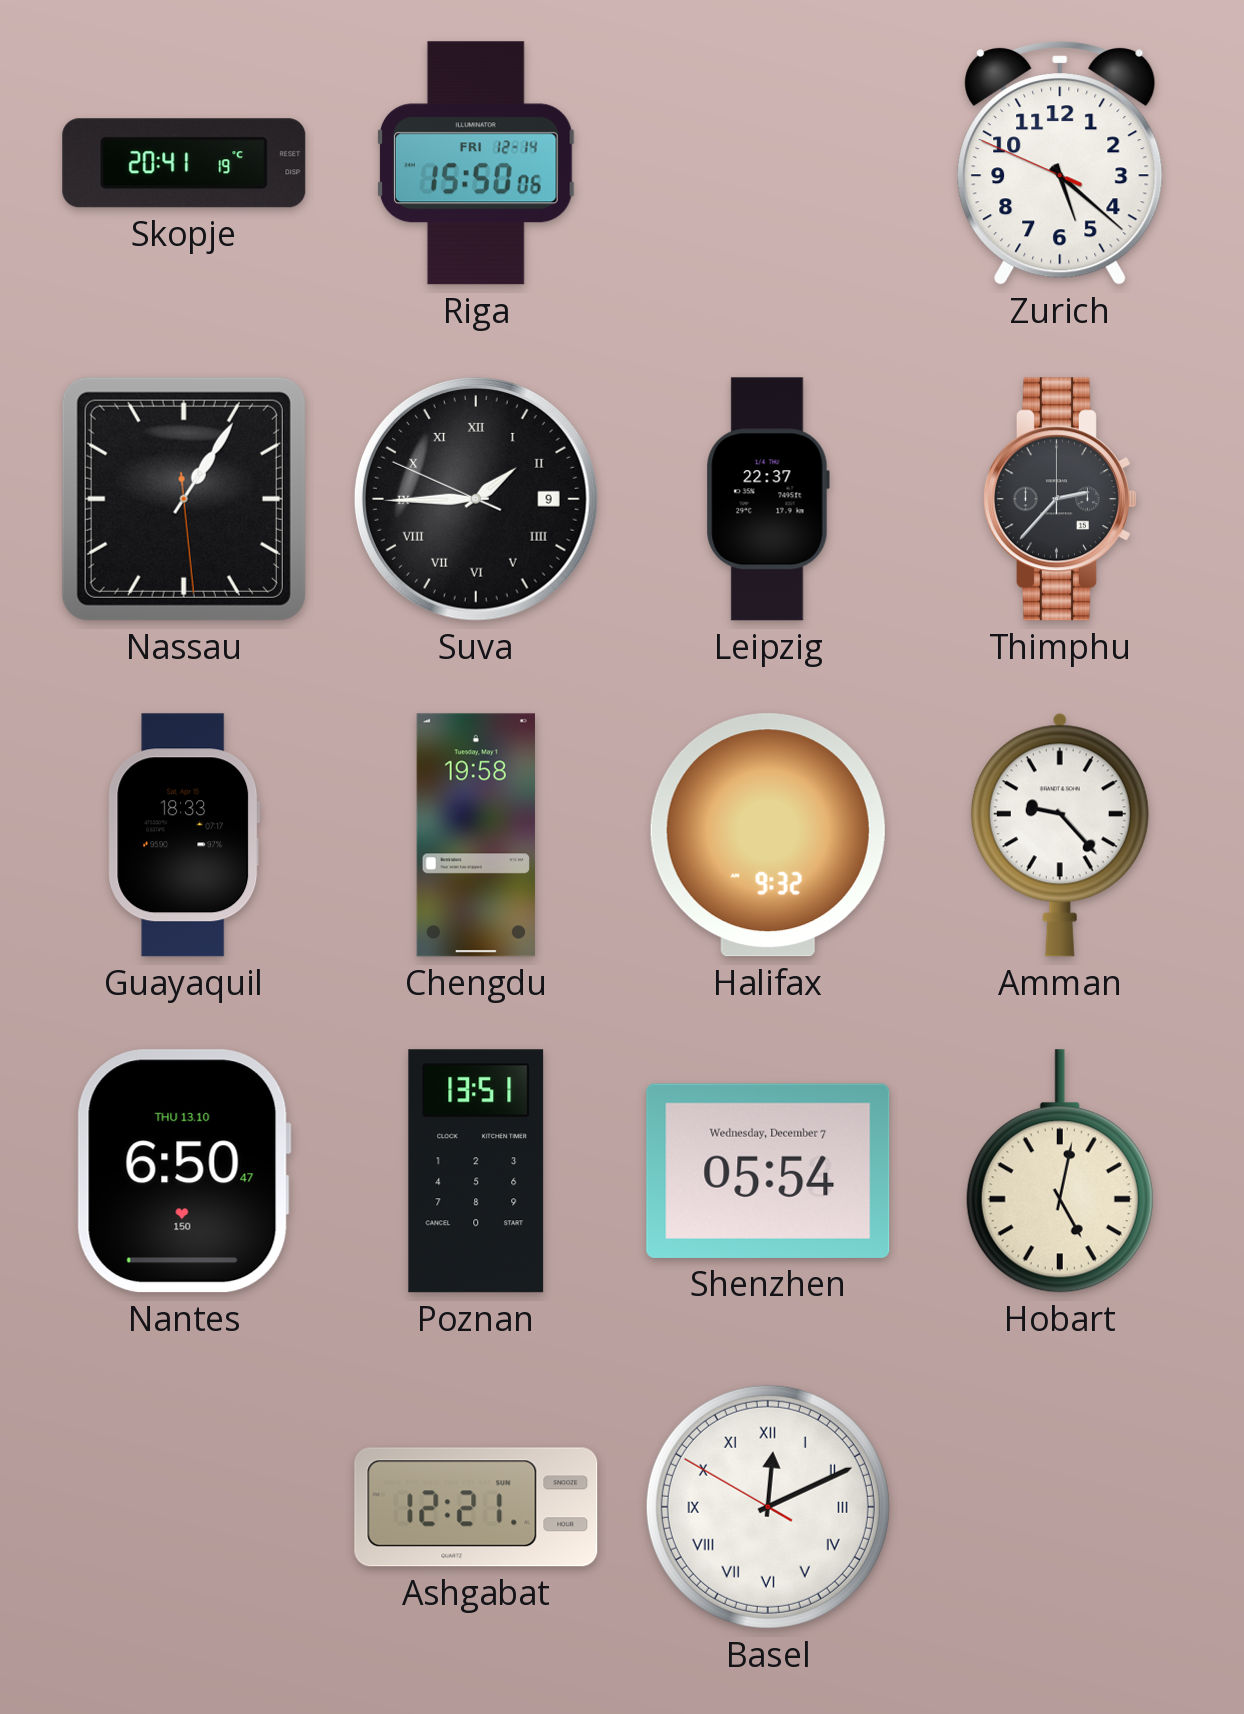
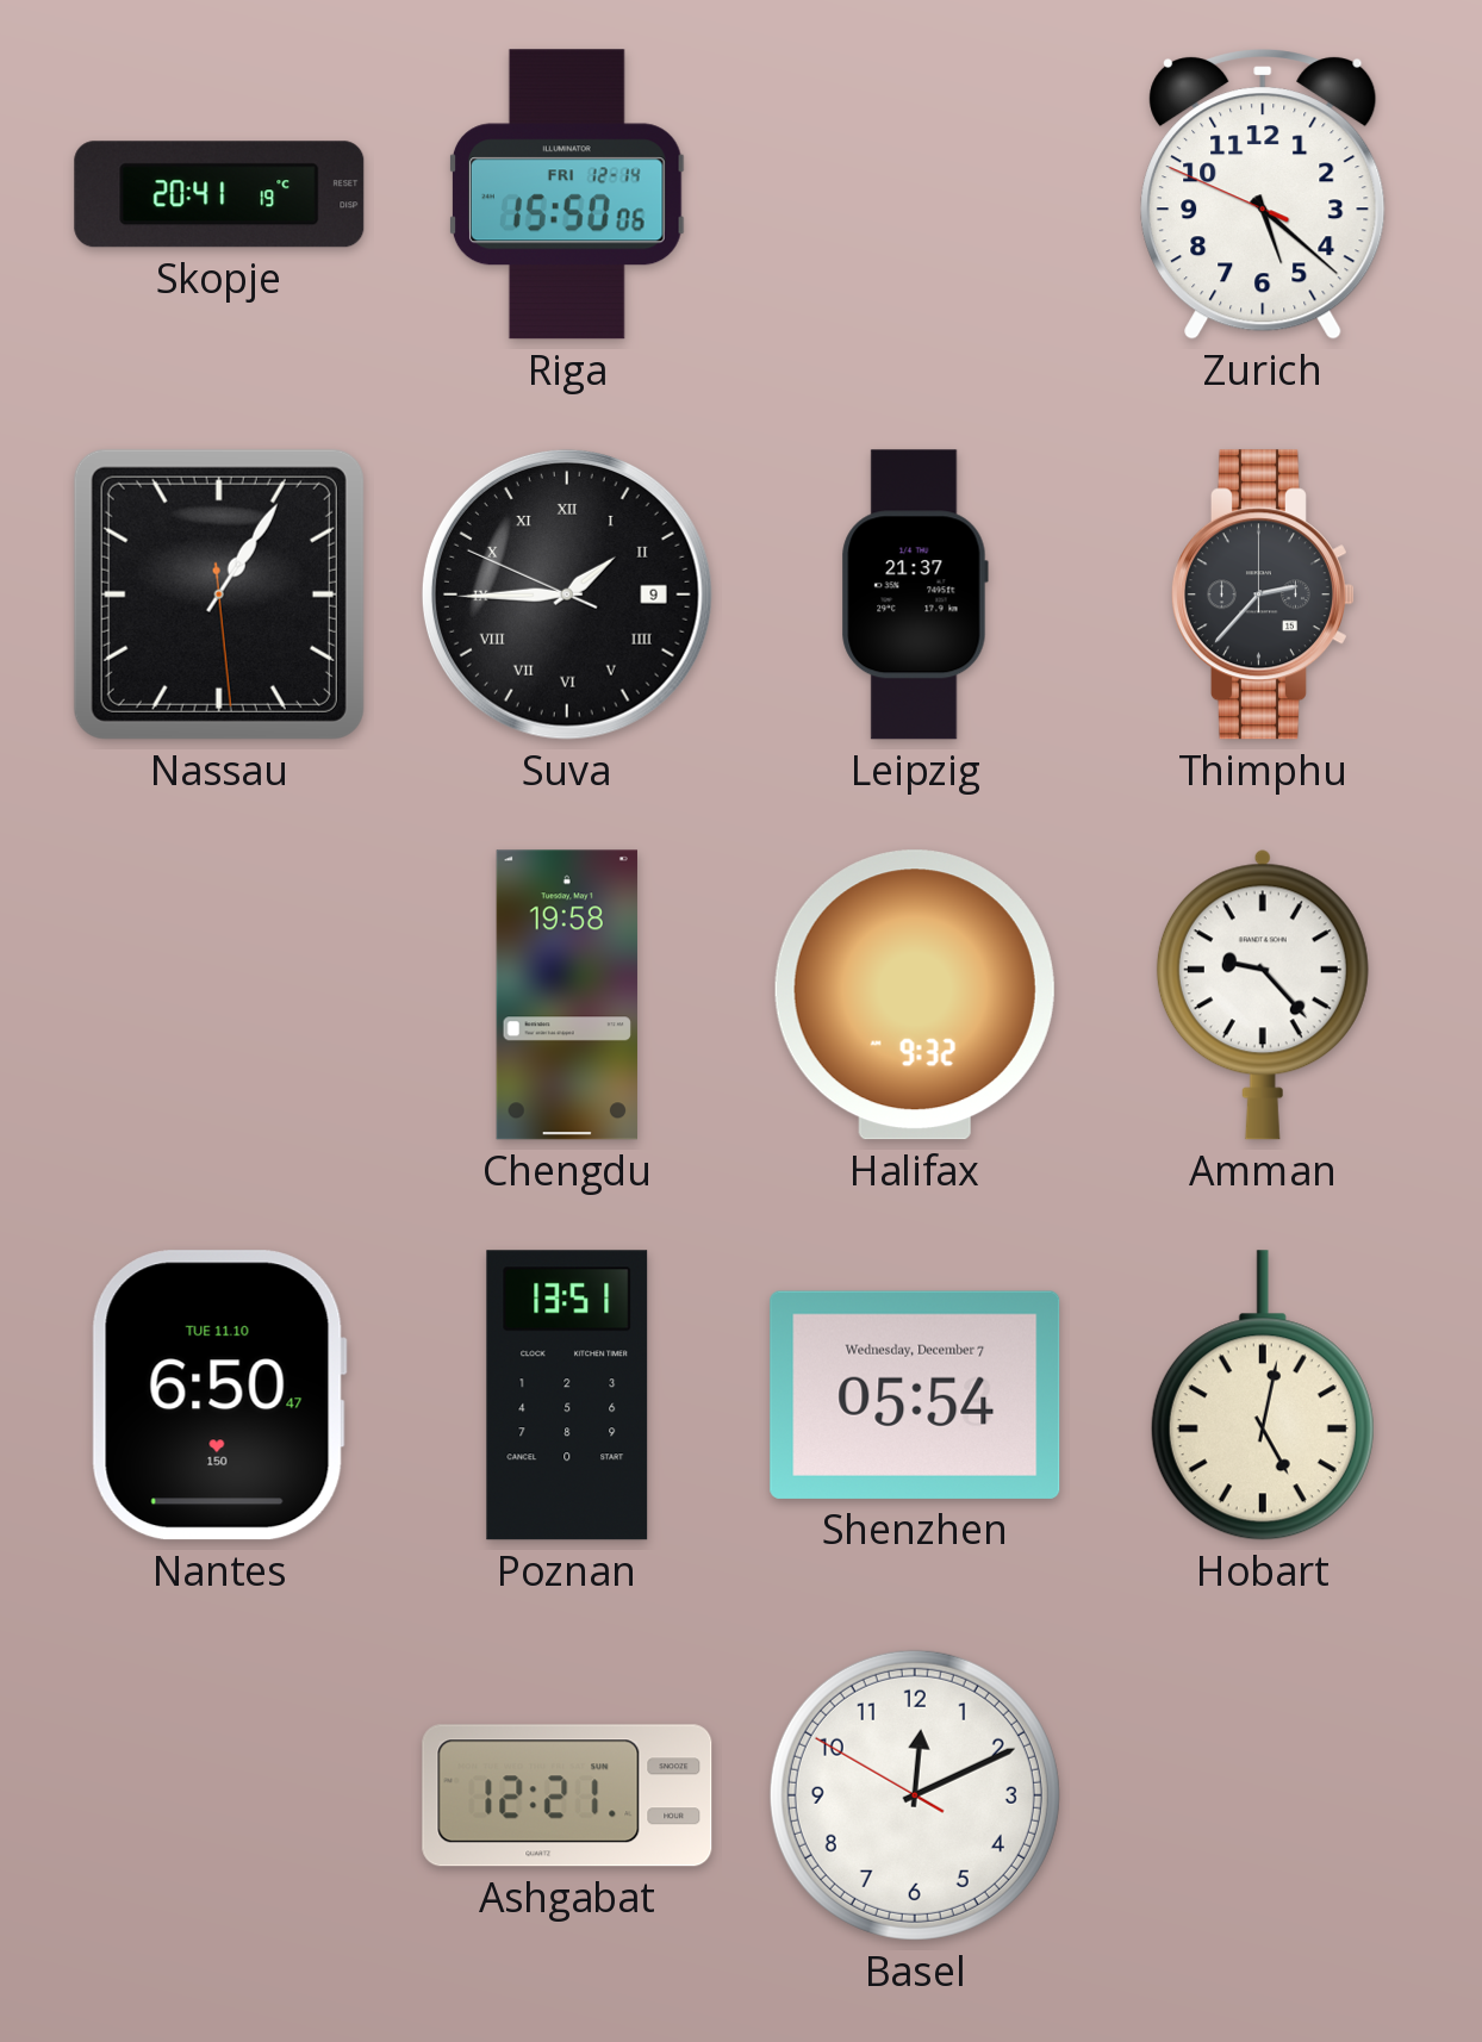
Leipzig: 22:37 -> 21:37 (915, 594)
Guayaquil: 18:33 -> none (184, 835)
Nantes date: THU 13.10 -> TUE 11.10 (219, 1395)
Basel numerals: Roman -> Arabic (915, 1795)
